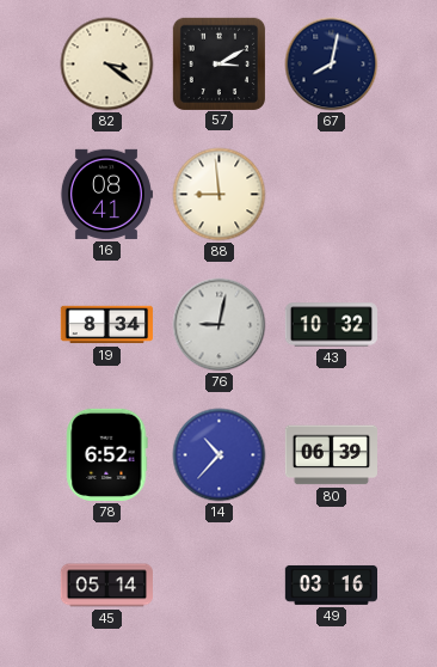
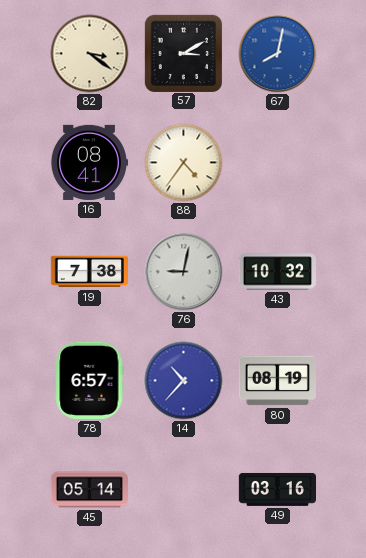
67 dial: navy -> blue (278, 54)
88: 8:59 -> 4:36 (184, 163)
19: 8:34 -> 7:38 (89, 272)
78: 6:52 -> 6:57 (90, 380)
80: 06:39 -> 08:19 (277, 381)
